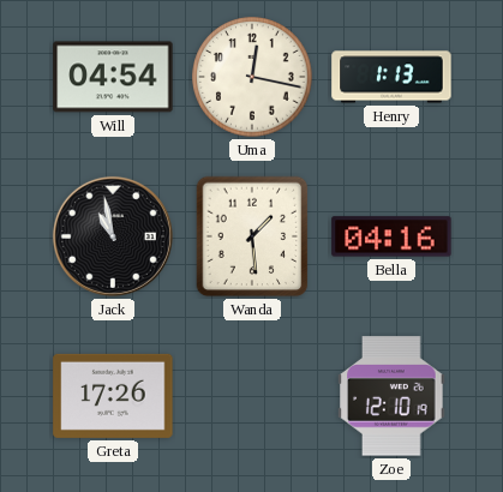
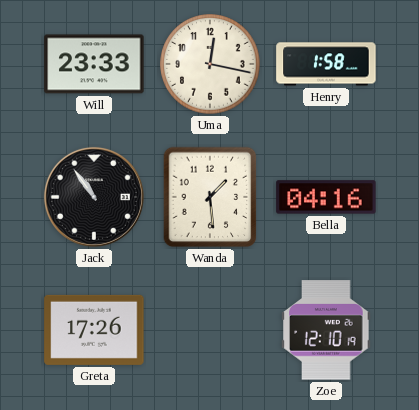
Will: 04:54 -> 23:33 (94, 64)
Henry: 1:13 -> 1:58 (326, 64)
Jack: 10:58 -> 10:54 (94, 197)
